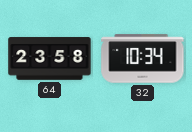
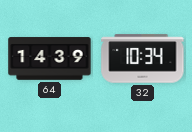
64: 23:58 -> 14:39 (50, 59)
